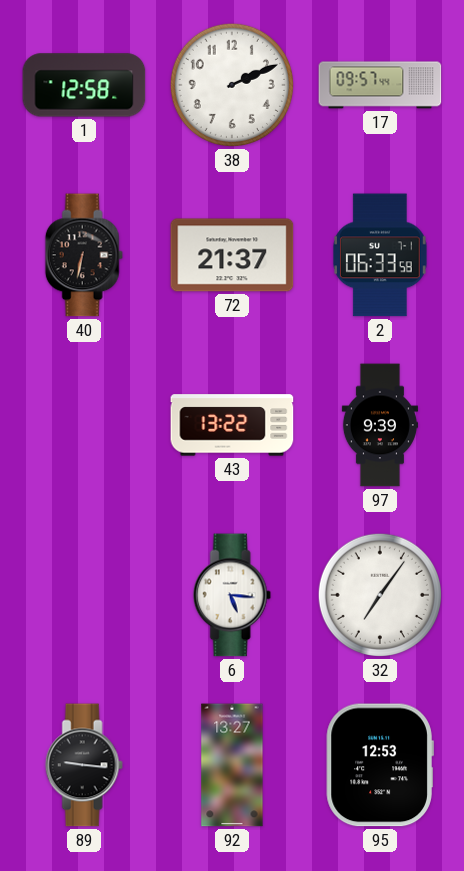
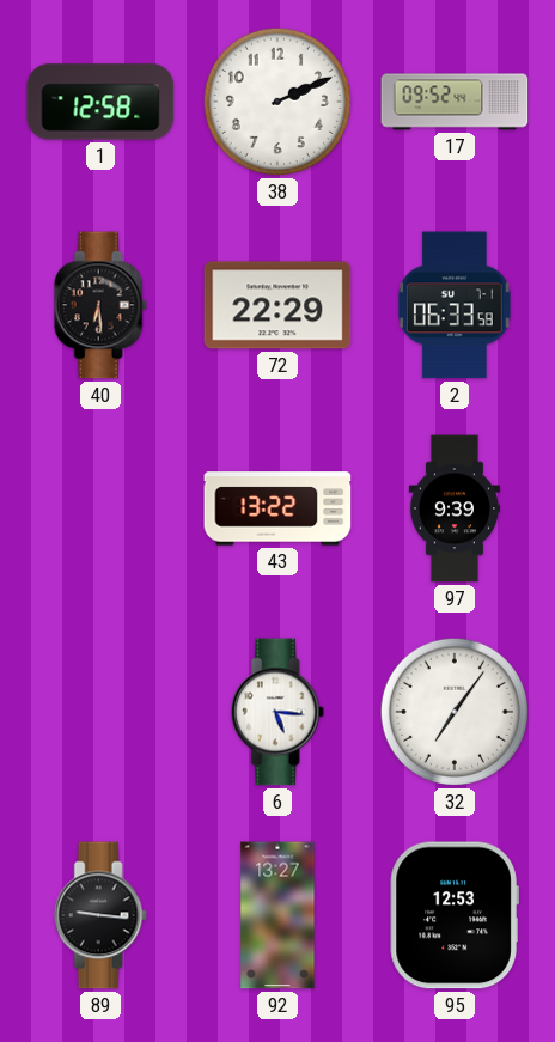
17: 09:57 -> 09:52 (455, 102)
40: 6:32 -> 6:29 (100, 305)
72: 21:37 -> 22:29 (277, 305)
